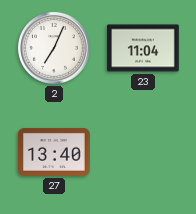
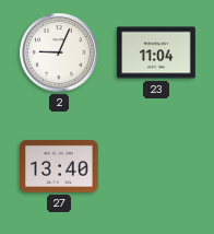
2: 7:04 -> 9:04 (59, 52)
